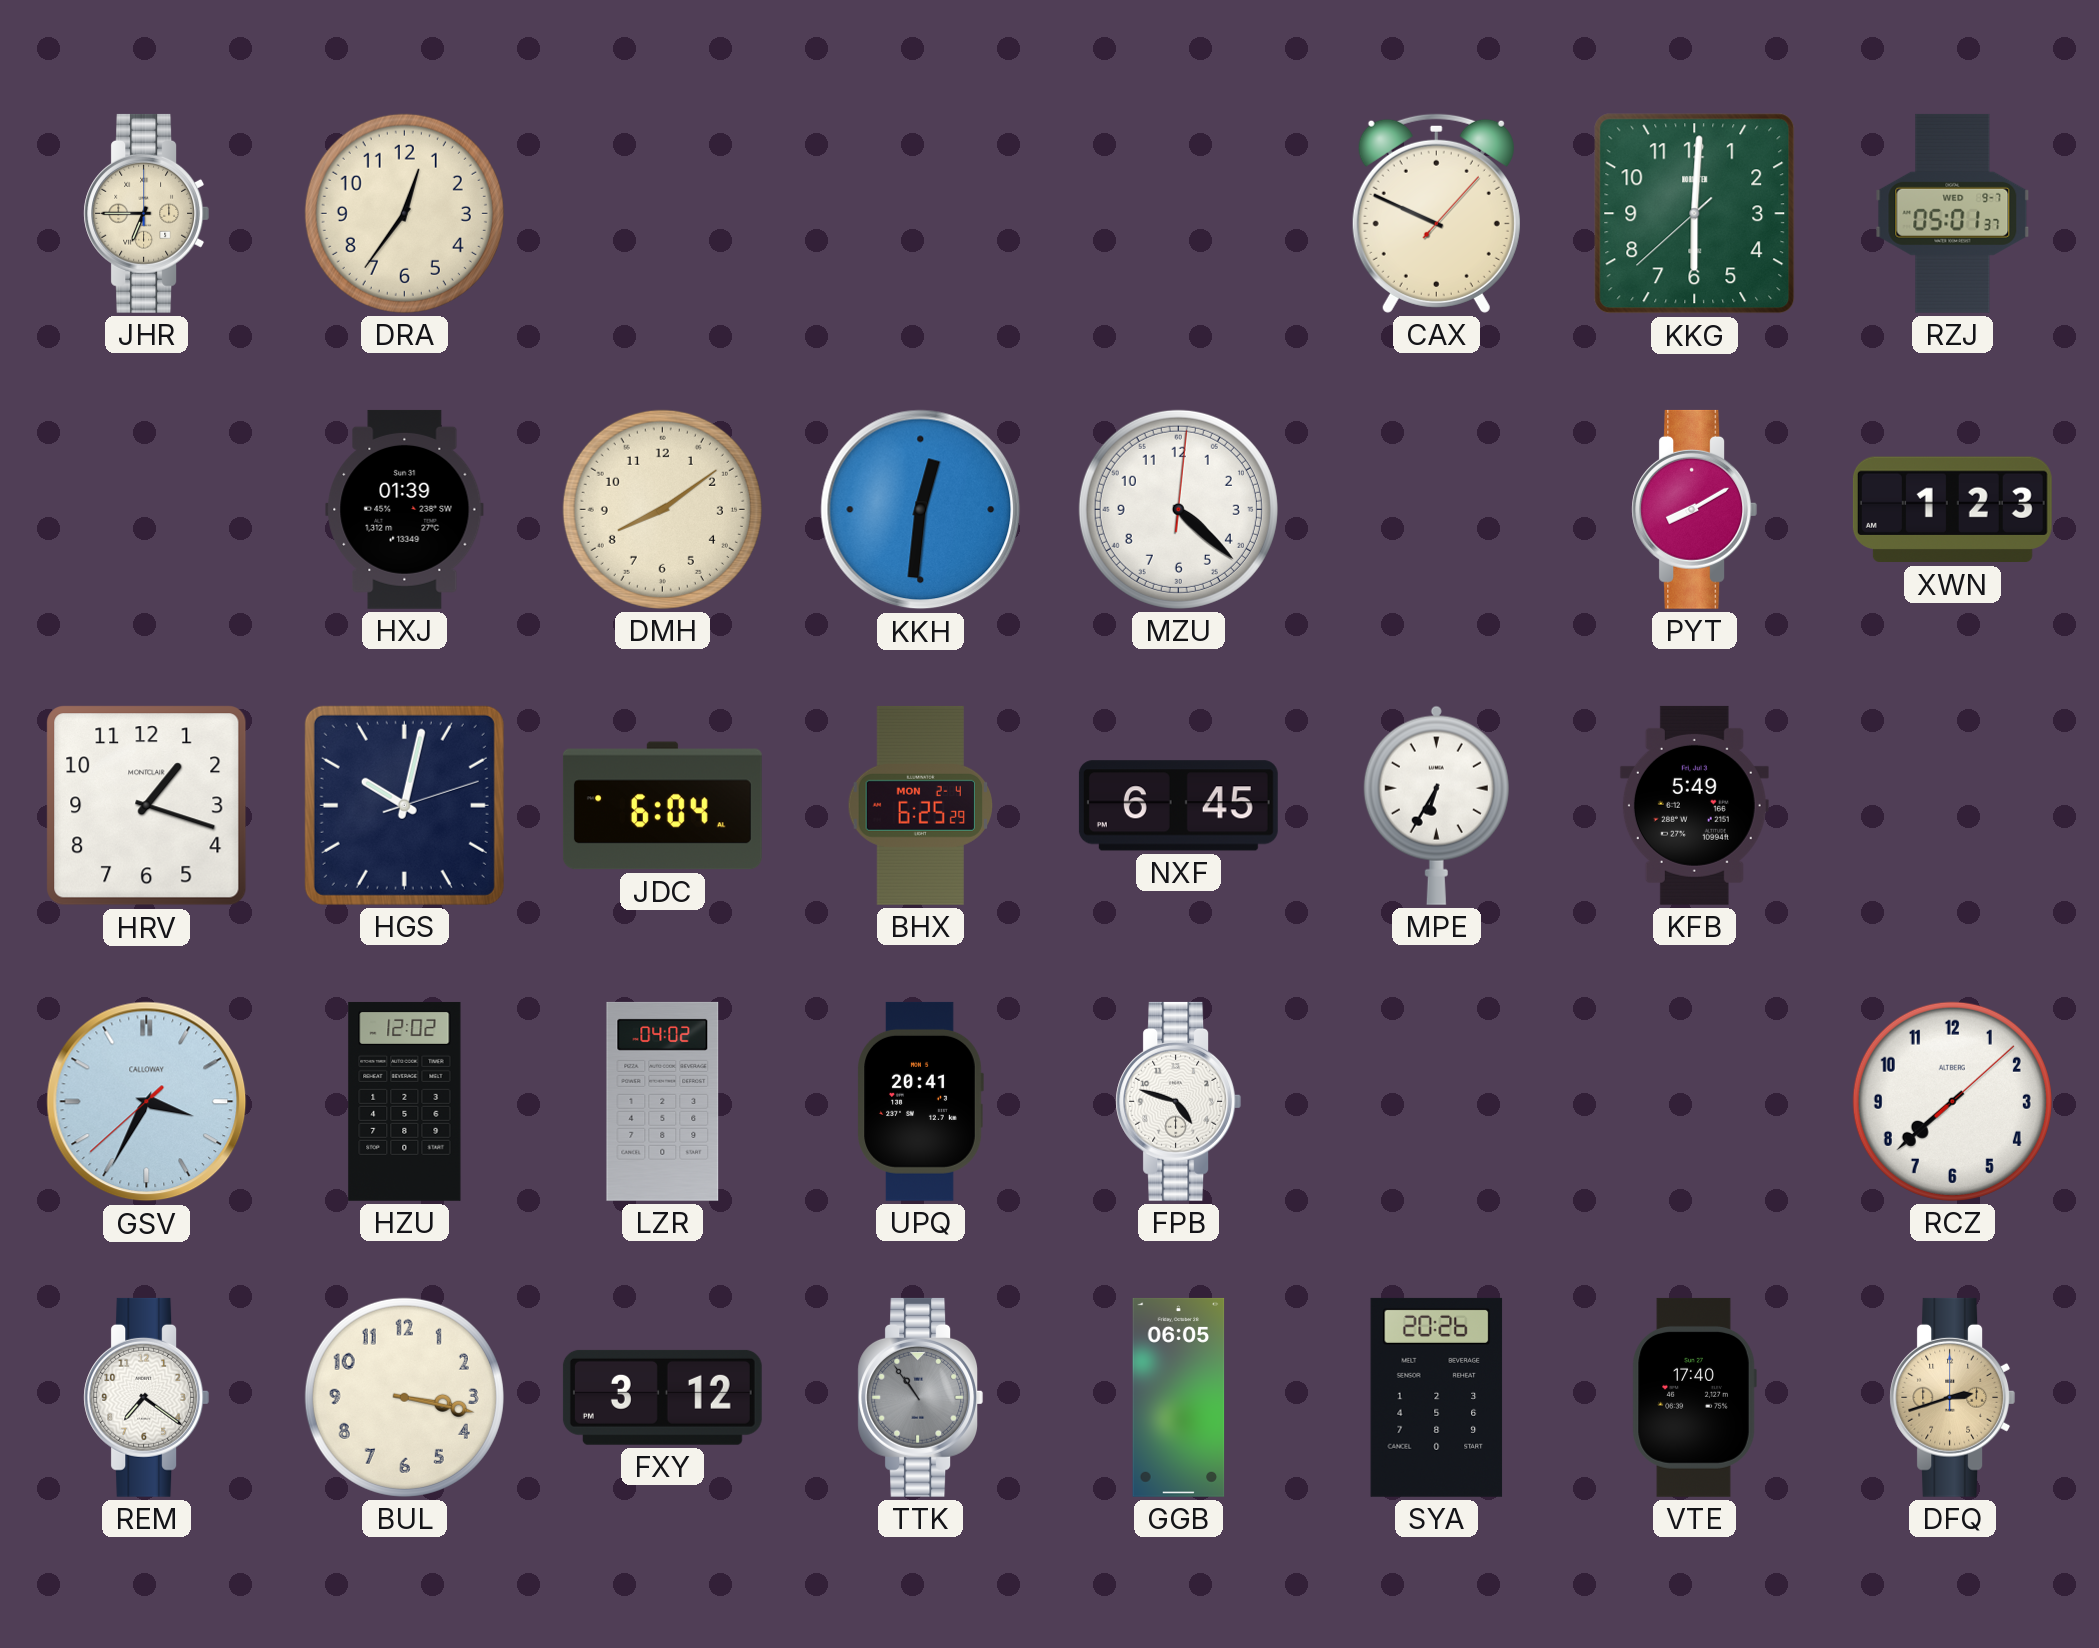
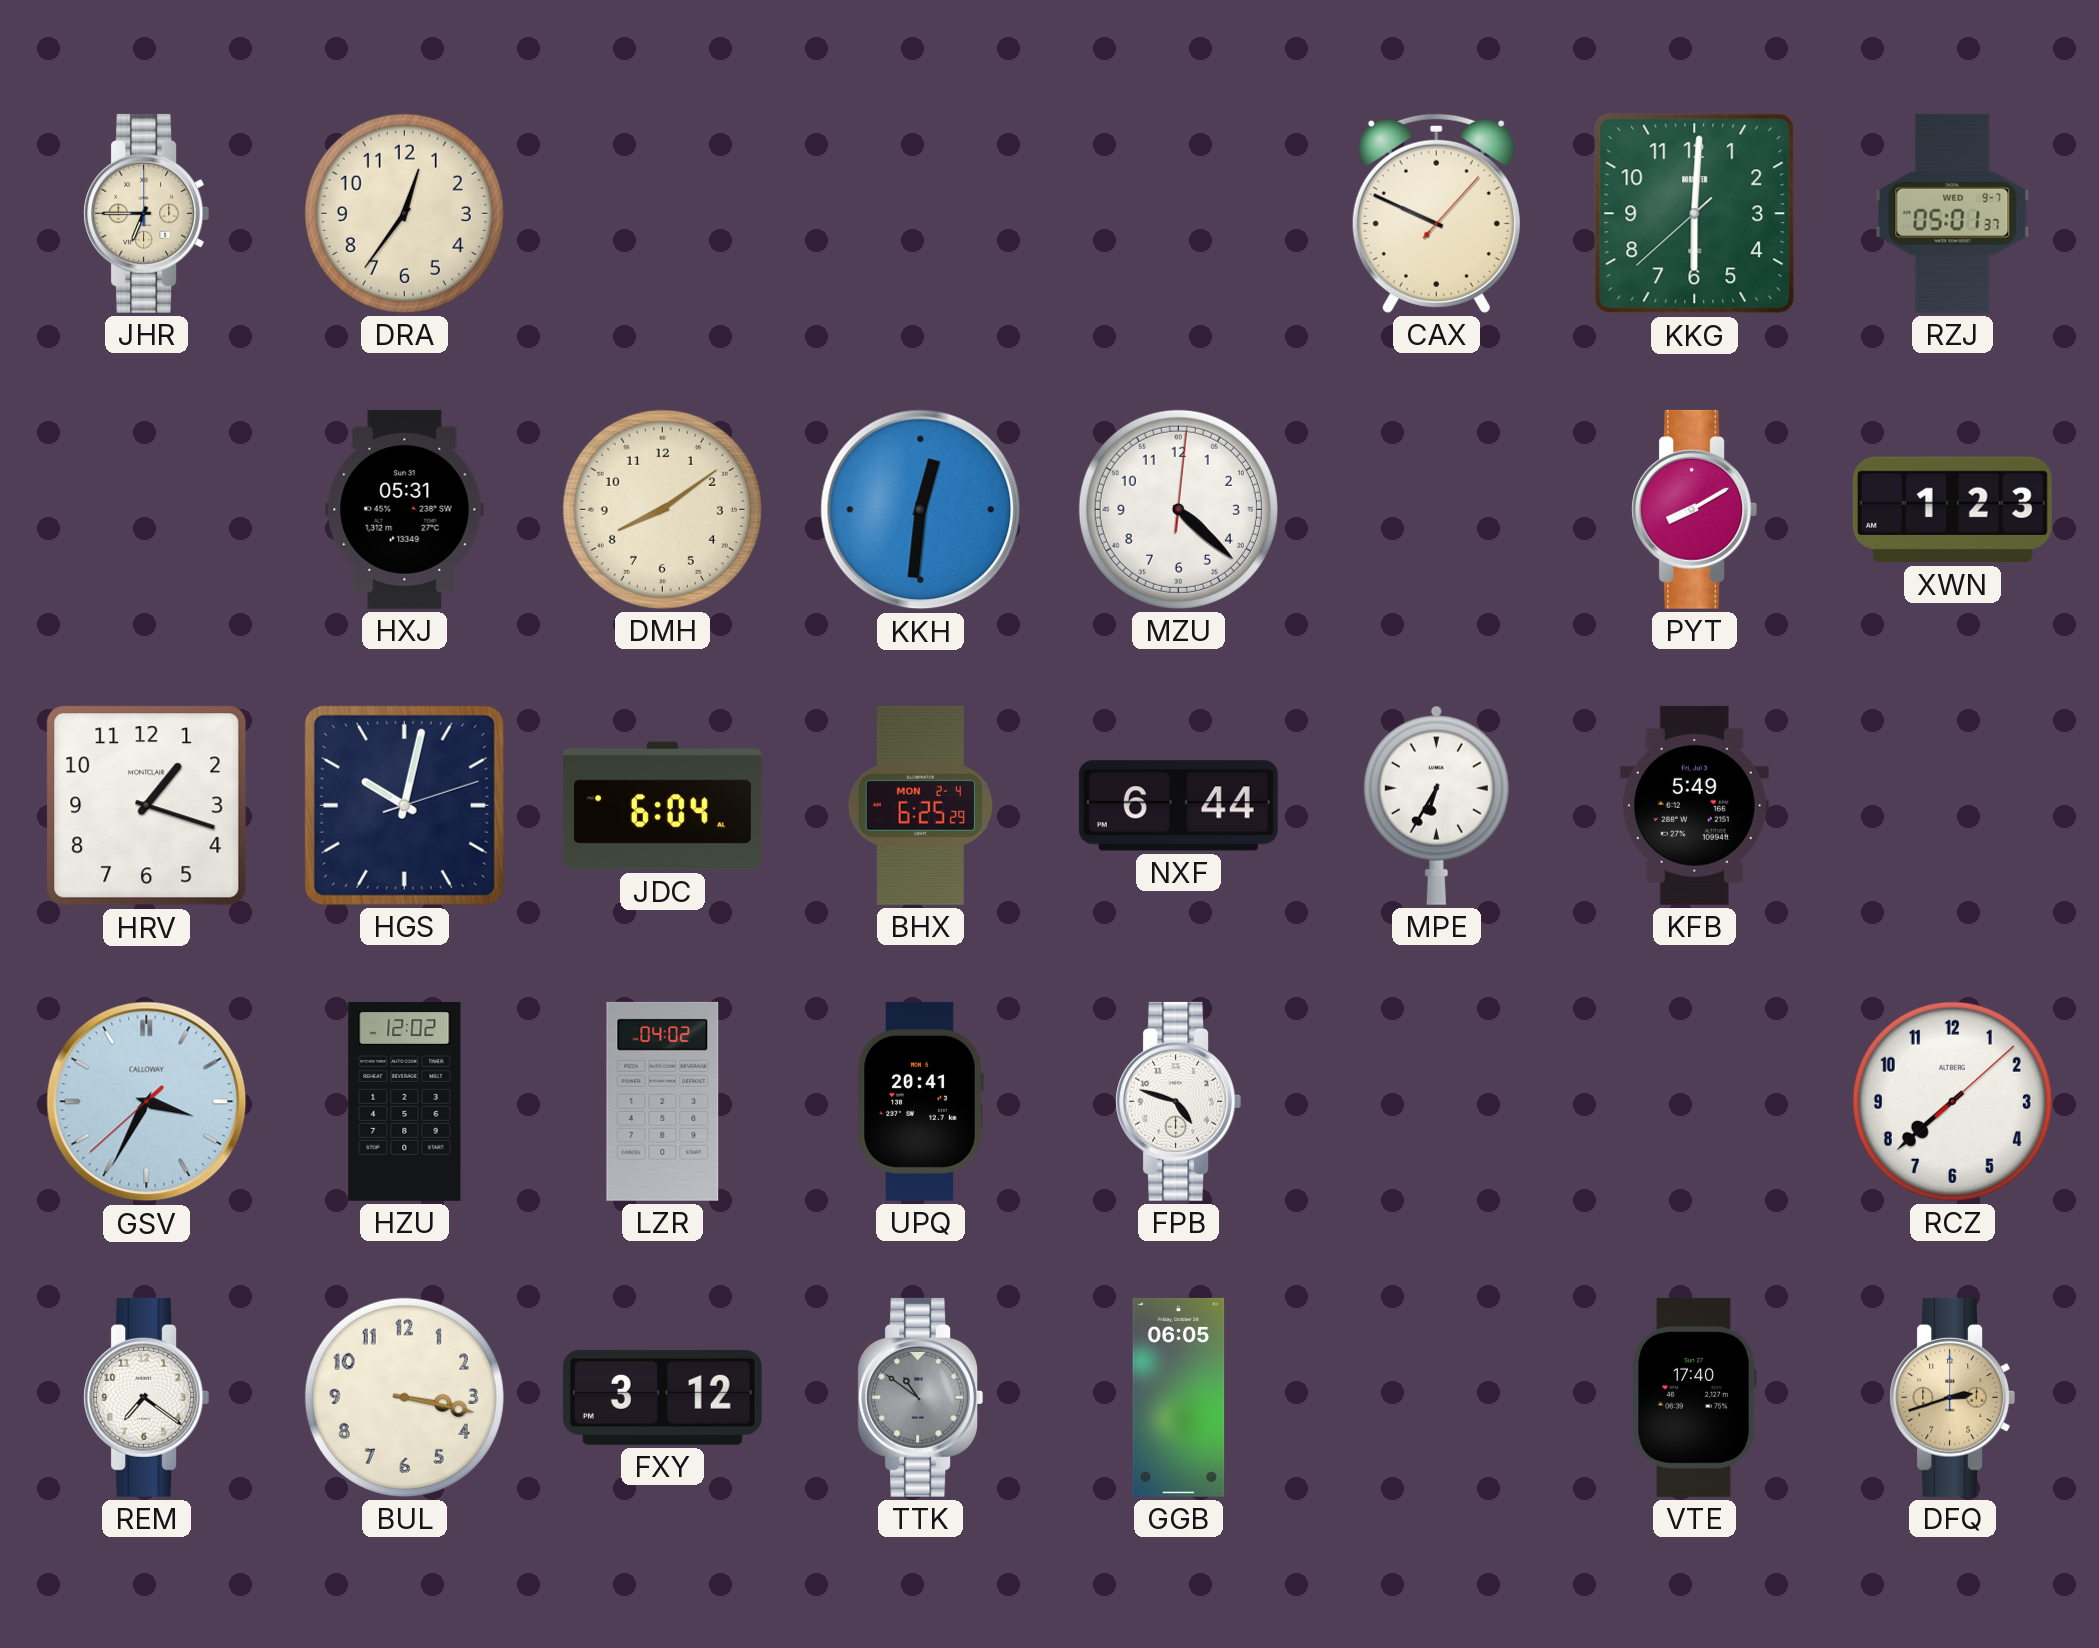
HXJ: 01:39 -> 05:31 (405, 509)
NXF: 6:45 -> 6:44 (1178, 806)
TTK: 10:54 -> 10:51 (921, 1397)
SYA: 20:26 -> none (1437, 1397)
